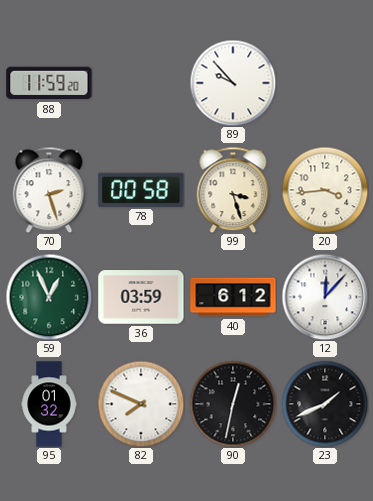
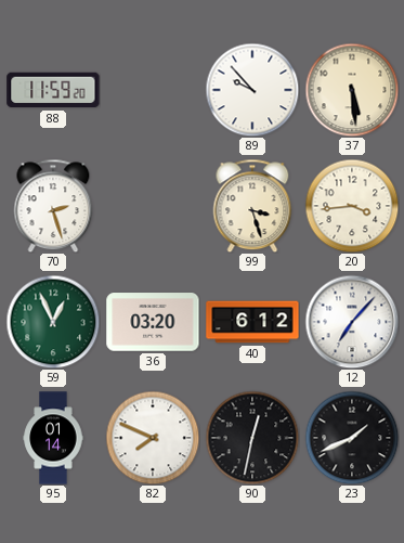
37: none -> 5:29 (352, 90)
78: 00:58 -> none (141, 190)
36: 03:59 -> 03:20 (153, 322)
12: 12:07 -> 7:07 (352, 322)
95: 01:32 -> 01:14 (53, 438)
